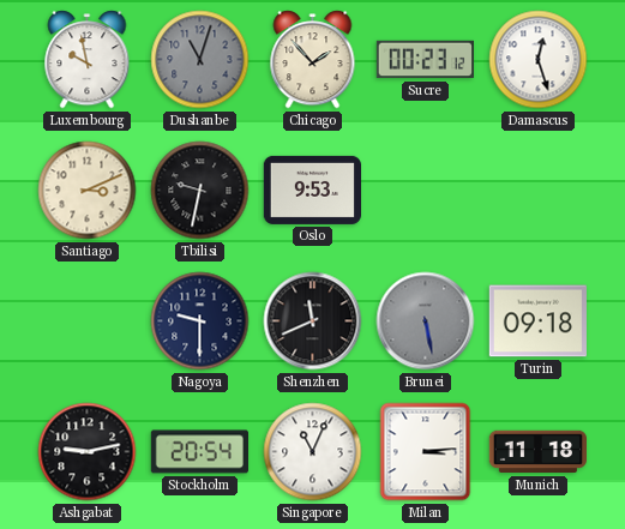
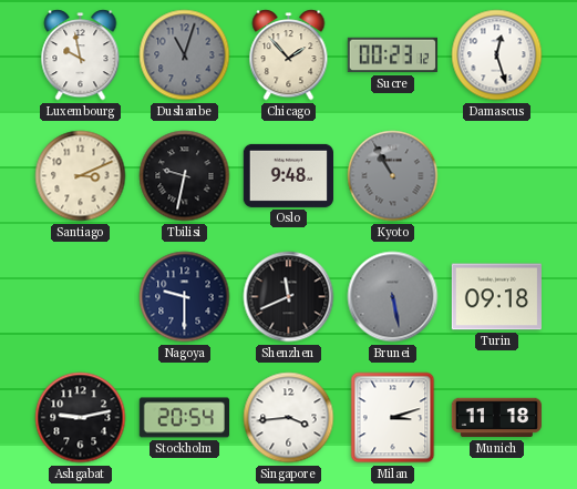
Oslo: 9:53 -> 9:48 (288, 175)
Kyoto: none -> 10:55 (393, 176)
Singapore: 11:04 -> 3:44 (289, 418)
Milan: 3:14 -> 3:12 (393, 418)
